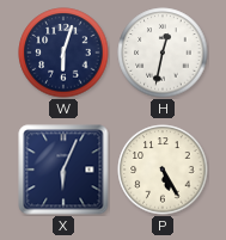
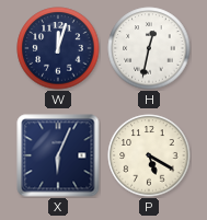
W: 6:03 -> 12:03 (58, 48)
P: 5:25 -> 5:20 (149, 155)
